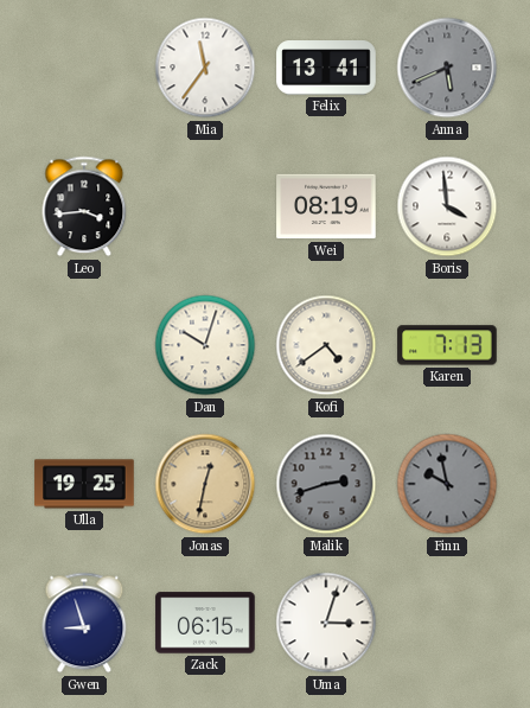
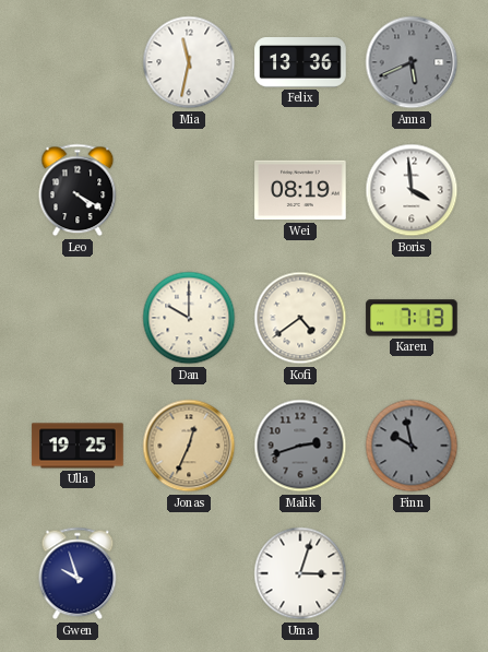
Mia: 11:36 -> 11:32 (189, 62)
Felix: 13:41 -> 13:36 (300, 63)
Leo: 3:44 -> 4:20 (78, 190)
Dan: 10:03 -> 10:00 (189, 318)
Jonas: 12:32 -> 12:34 (189, 446)
Gwen: 8:57 -> 9:57 (78, 573)
Zack: 06:15 -> none (205, 623)
